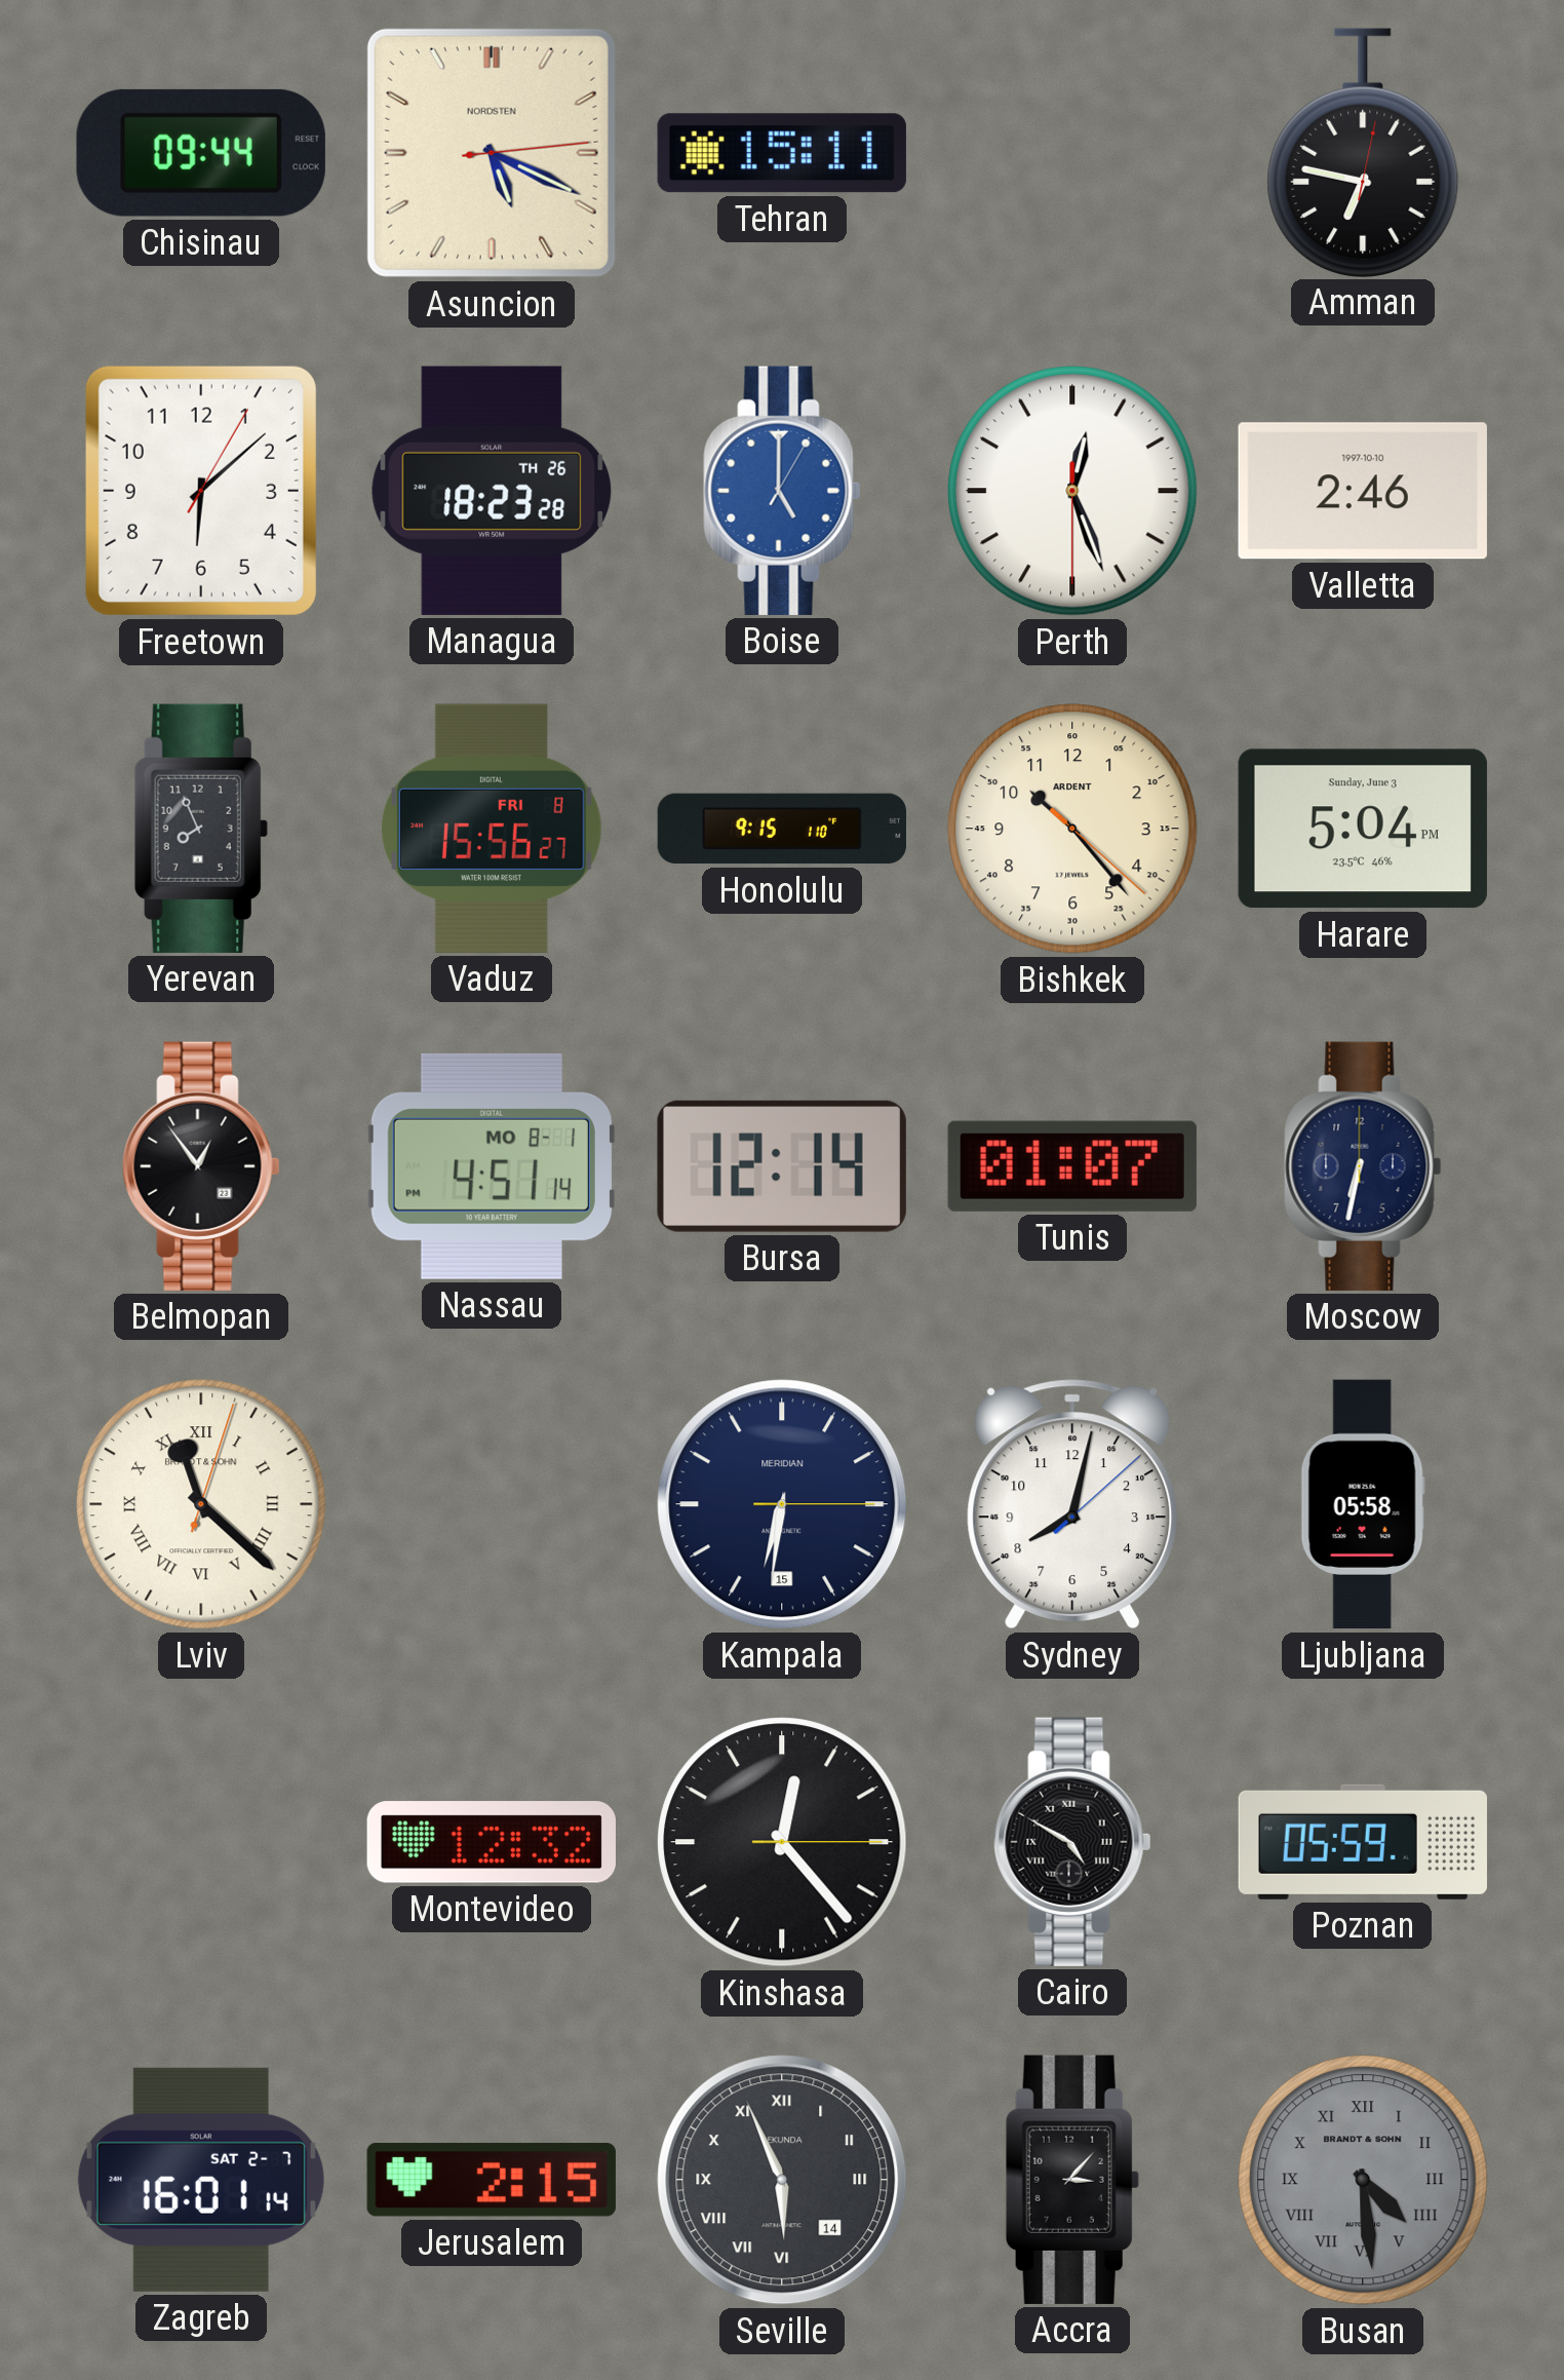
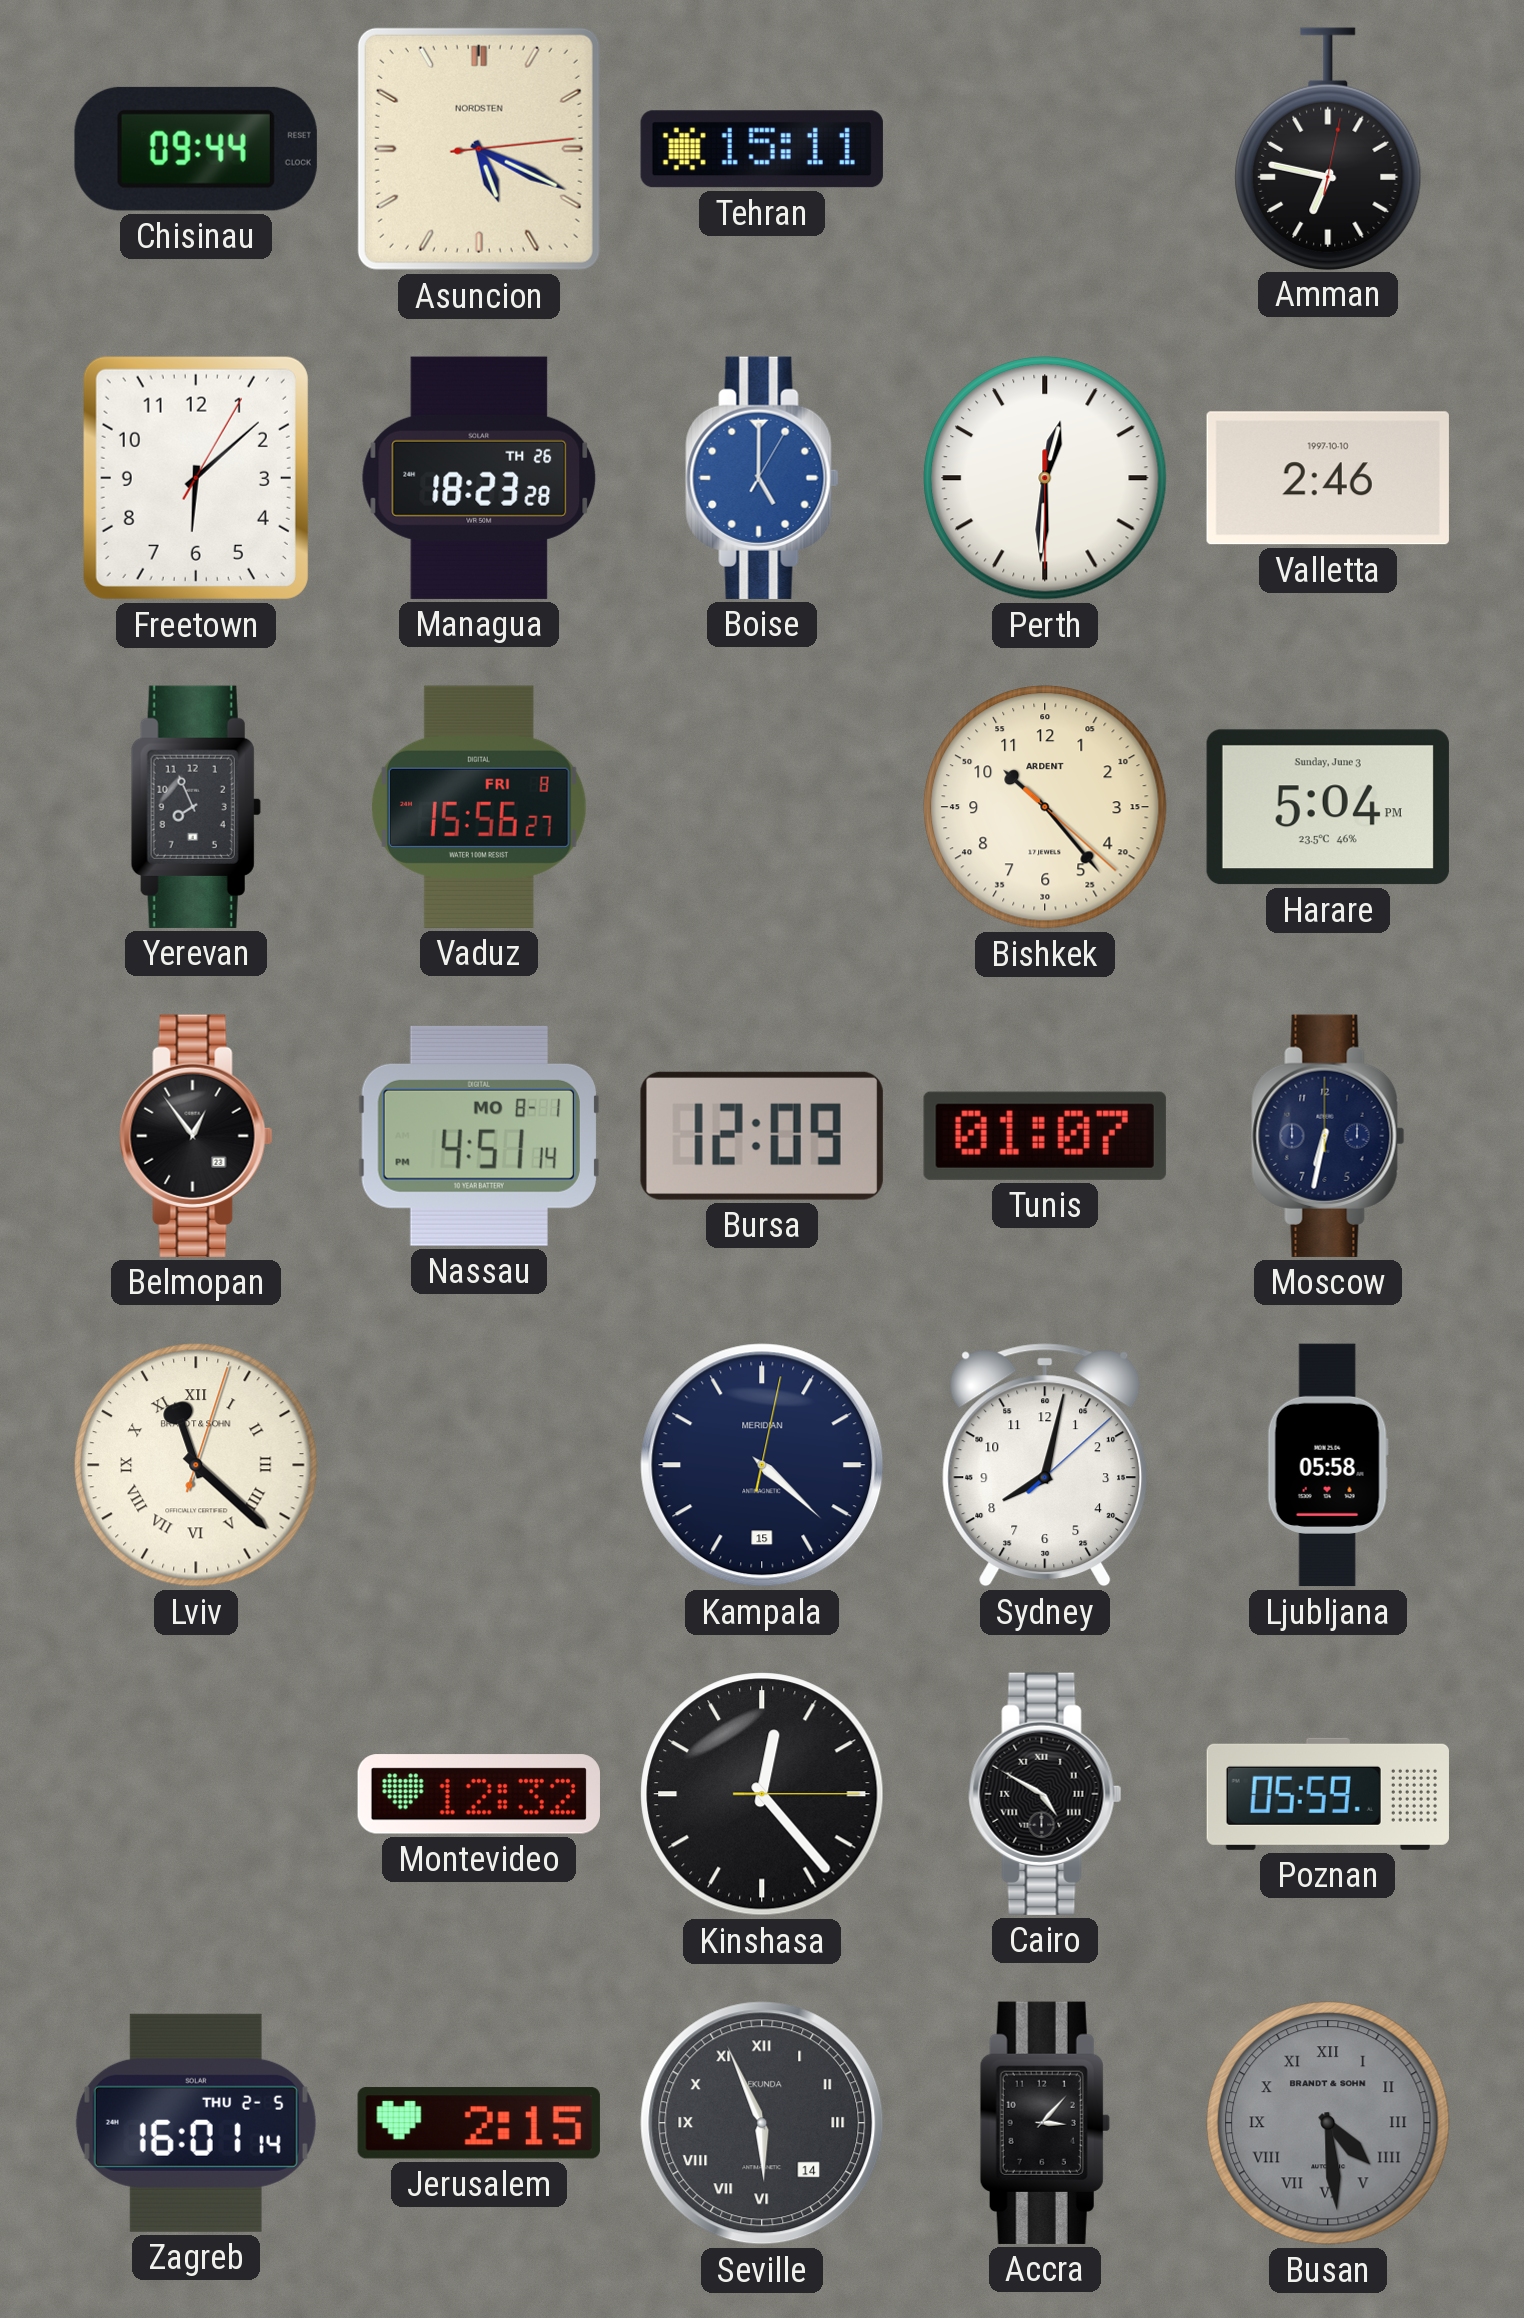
Perth: 12:26 -> 12:30 (1045, 478)
Honolulu: 9:15 -> none (781, 829)
Bursa: 12:14 -> 12:09 (762, 1136)
Kampala: 6:31 -> 4:22 (762, 1465)
Zagreb date: SAT 2-7 -> THU 2-5 (196, 2123)
